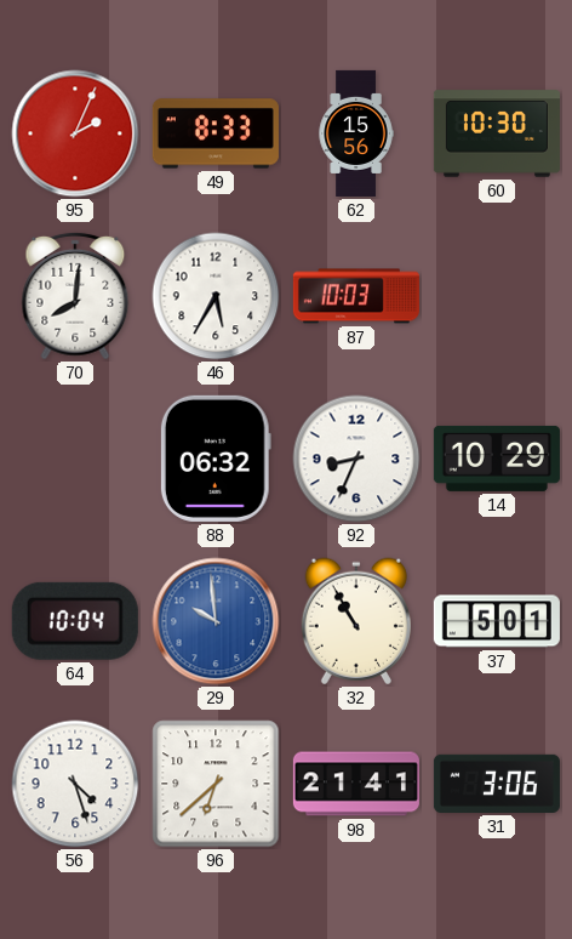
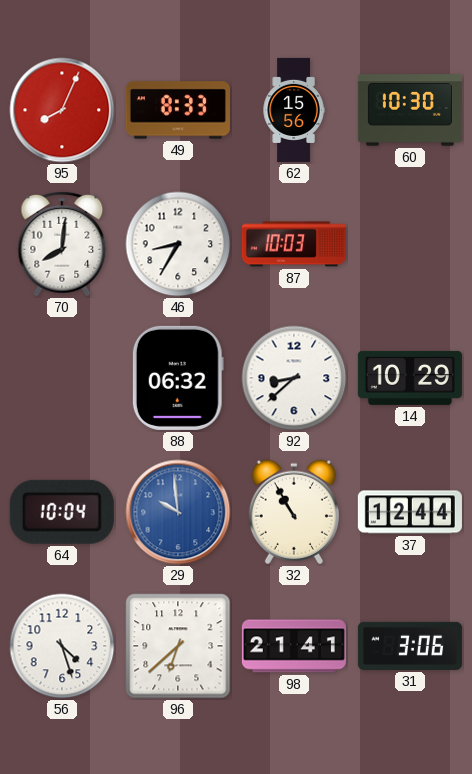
95: 2:04 -> 8:04 (62, 110)
46: 5:35 -> 8:35 (178, 244)
92: 8:34 -> 8:38 (294, 378)
37: 5:01 -> 12:44 (410, 512)
